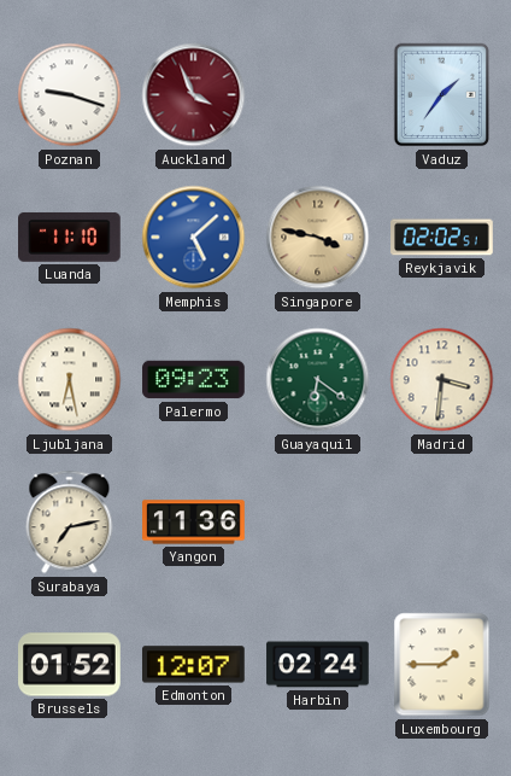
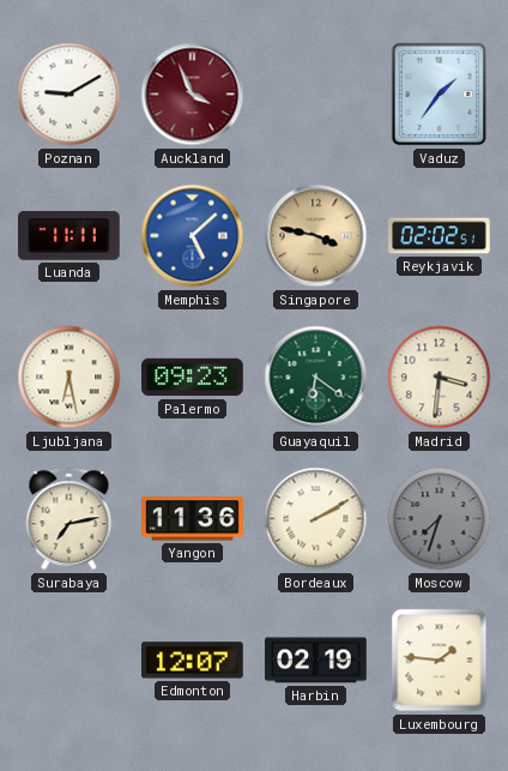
Poznan: 9:18 -> 9:10 (69, 95)
Luanda: 11:10 -> 11:11 (69, 235)
Bordeaux: none -> 2:10 (316, 519)
Moscow: none -> 7:33 (440, 519)
Brussels: 01:52 -> none (70, 665)
Harbin: 02:24 -> 02:19 (316, 661)
Luxembourg: 1:45 -> 1:46 (440, 661)
